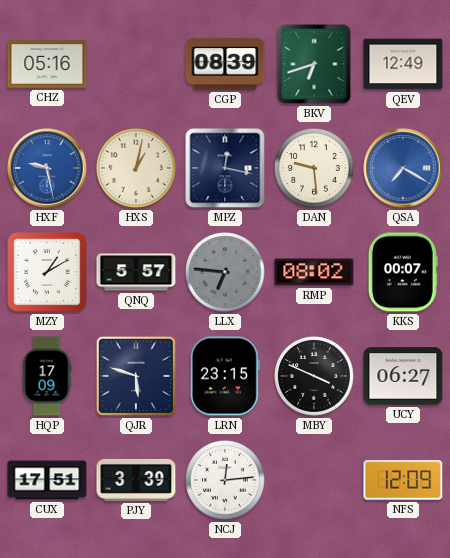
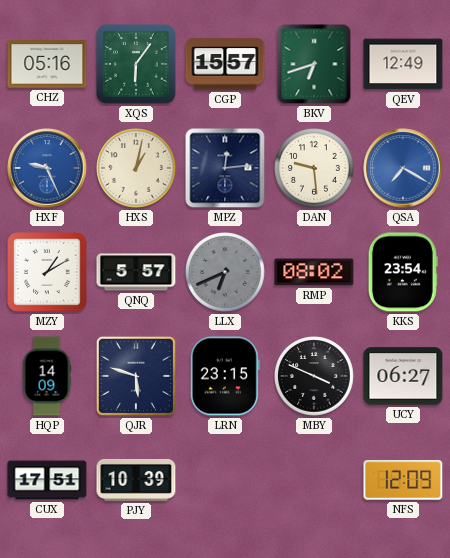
XQS: none -> 6:06 (136, 64)
CGP: 08:39 -> 15:57 (225, 64)
HXF: 9:28 -> 9:26 (47, 168)
MPZ: 12:17 -> 12:14 (225, 168)
LLX: 6:46 -> 6:41 (226, 273)
KKS: 00:07 -> 23:54 (403, 272)
HQP: 17:09 -> 14:09 (47, 376)
PJY: 3:39 -> 10:39 (136, 480)
NCJ: 12:14 -> none (226, 481)
